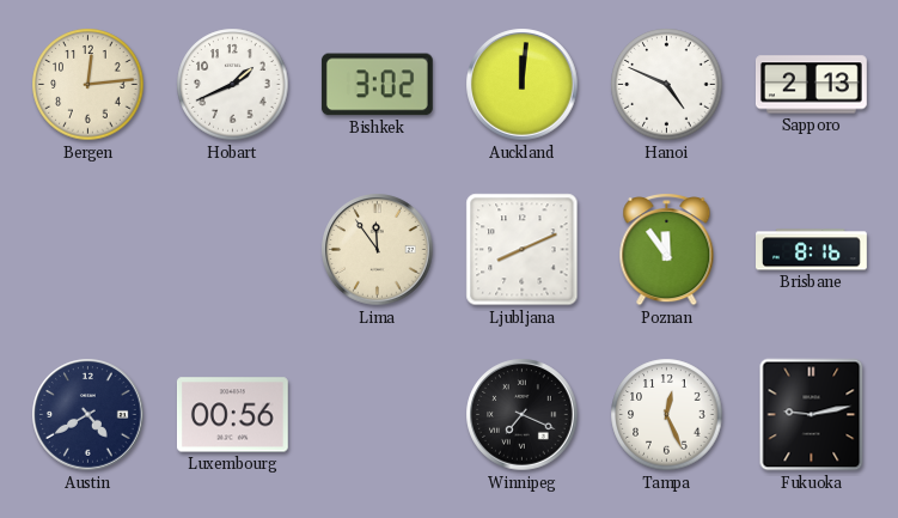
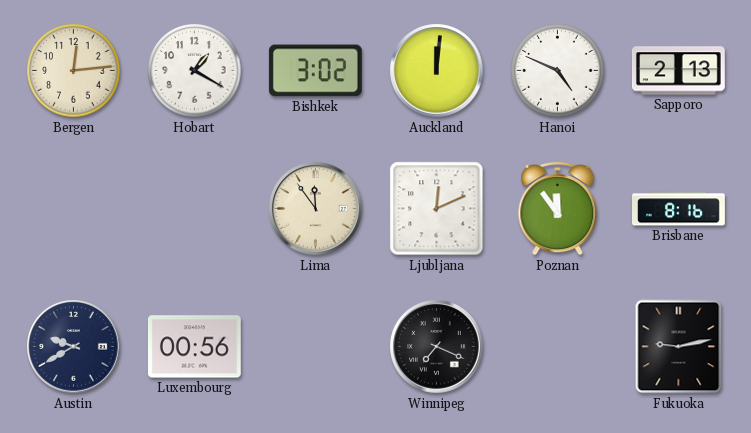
Hobart: 1:41 -> 1:20 (195, 71)
Ljubljana: 8:11 -> 12:11 (437, 209)
Austin: 4:40 -> 9:40 (74, 347)
Tampa: 12:26 -> none (667, 415)
